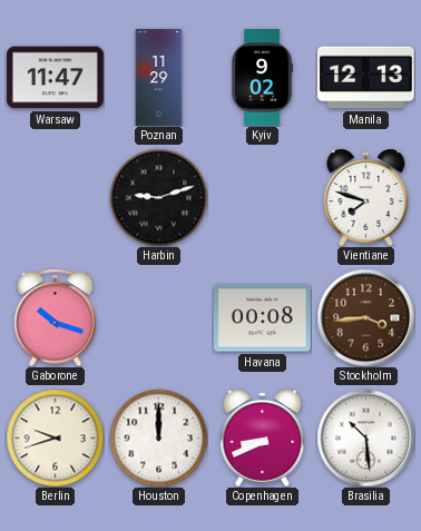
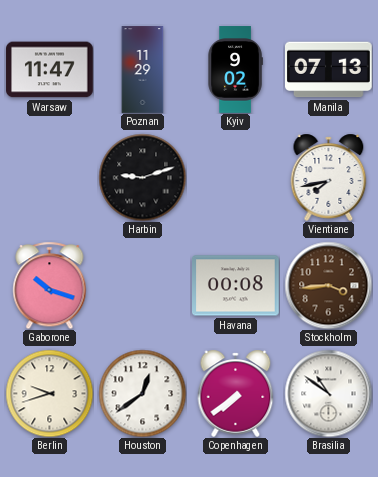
Manila: 12:13 -> 07:13 (329, 70)
Vientiane: 7:48 -> 7:43 (329, 177)
Houston: 12:00 -> 12:39 (142, 393)
Copenhagen: 8:41 -> 7:39 (236, 393)
Brasilia: 10:29 -> 10:51 (328, 393)
